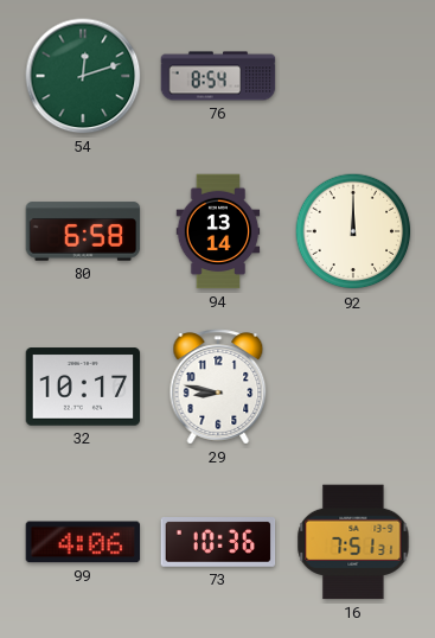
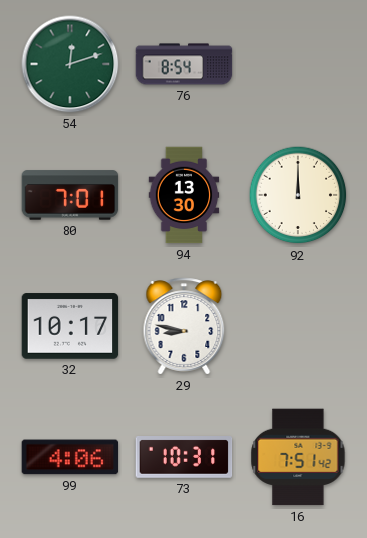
80: 6:58 -> 7:01 (70, 195)
94: 13:14 -> 13:30 (184, 195)
73: 10:36 -> 10:31 (184, 458)
16: 7:51:31 -> 7:51:42 (298, 457)
